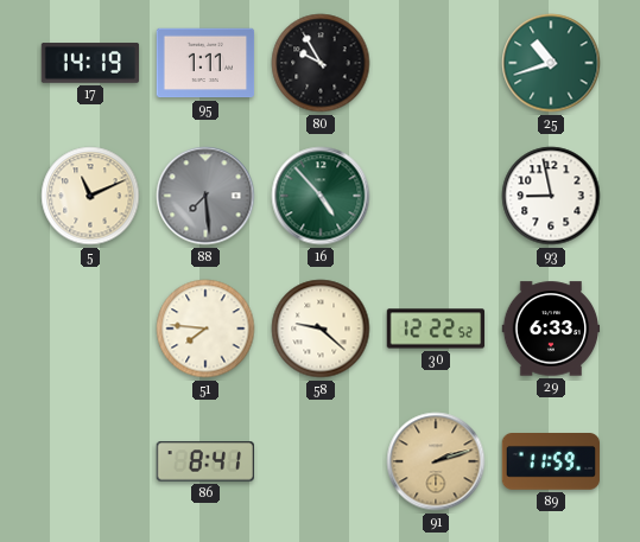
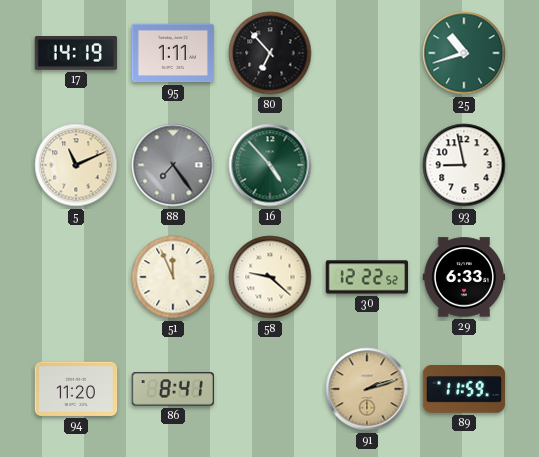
80: 9:55 -> 6:53 (270, 53)
88: 7:29 -> 7:24 (173, 165)
51: 7:46 -> 11:56 (173, 277)
94: none -> 11:20 (76, 389)
